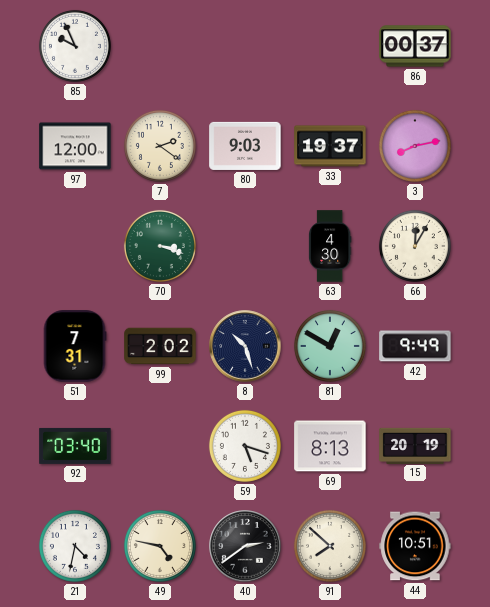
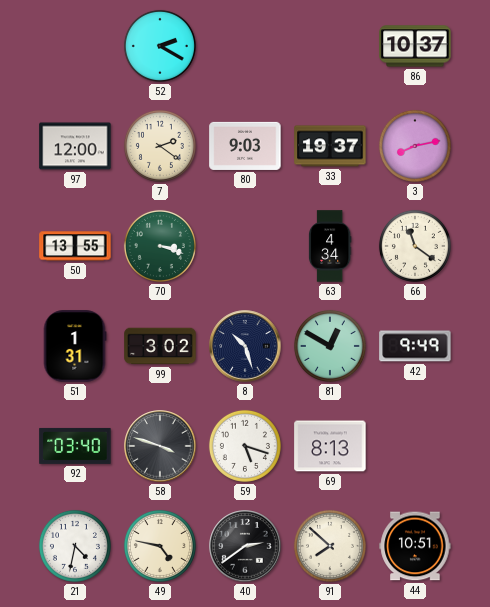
85: 9:56 -> none (75, 46)
52: none -> 2:20 (160, 46)
86: 00:37 -> 10:37 (415, 46)
50: none -> 13:55 (75, 246)
63: 4:30 -> 4:34 (330, 246)
66: 12:05 -> 11:21 (415, 246)
51: 7:31 -> 1:31 (75, 346)
99: 2:02 -> 3:02 (160, 346)
58: none -> 3:48 (160, 446)
15: 20:19 -> none (415, 445)
